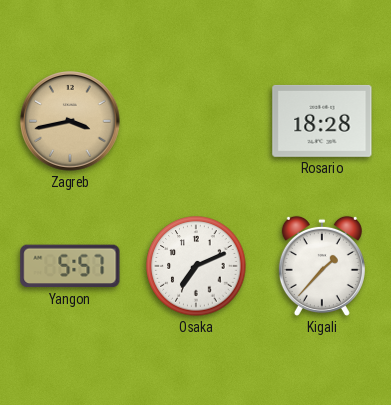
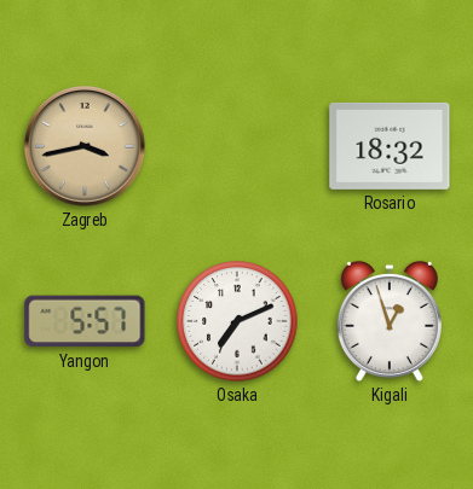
Rosario: 18:28 -> 18:32 (390, 146)
Kigali: 1:37 -> 12:57 (390, 321)
